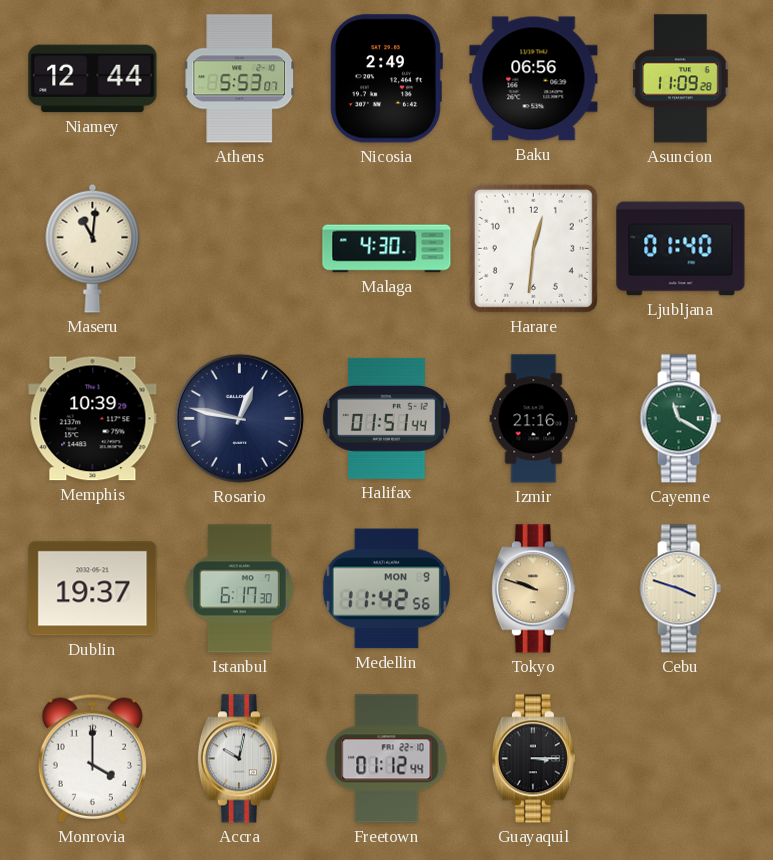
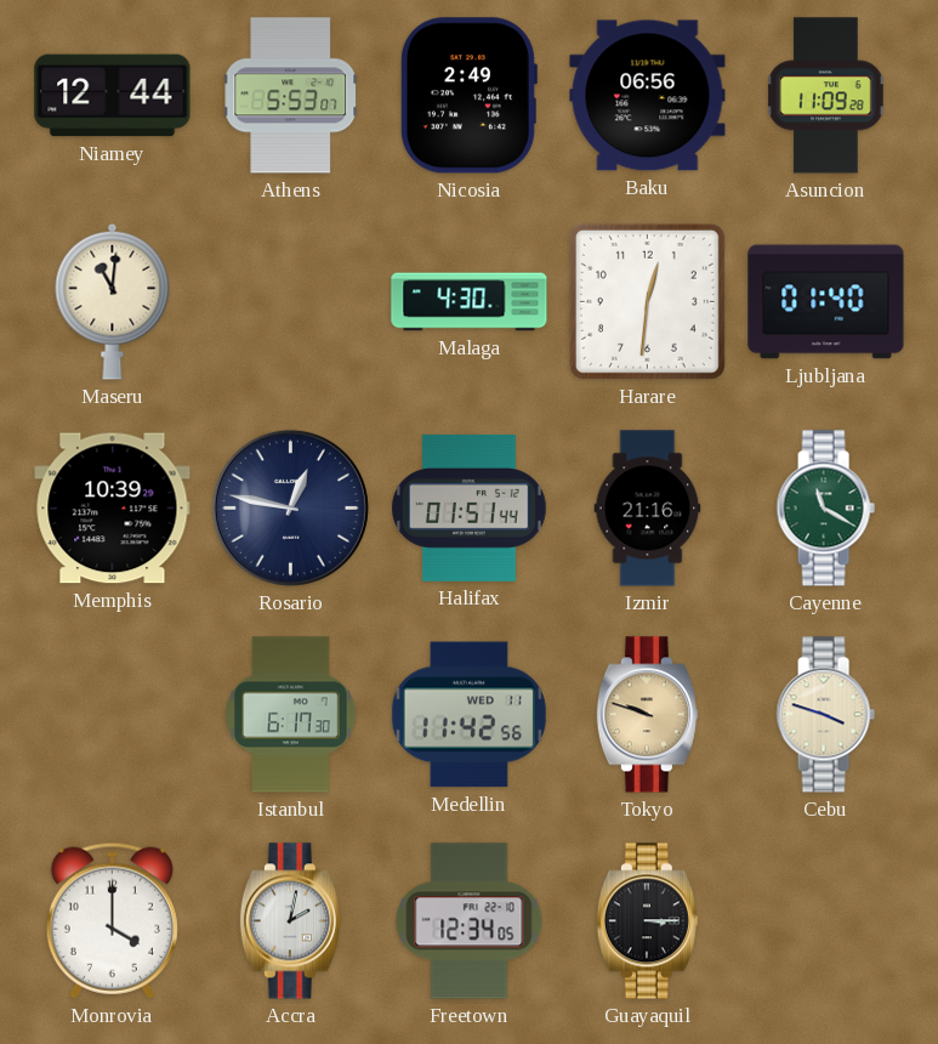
Dublin: 19:37 -> none (93, 589)
Medellin date: MON 9 -> WED 11 (468, 715)
Accra: 10:02 -> 2:02 (290, 921)
Freetown: 01:12 -> 12:34 (470, 921)
